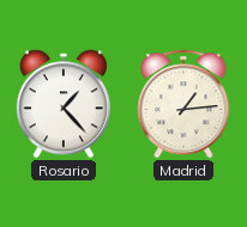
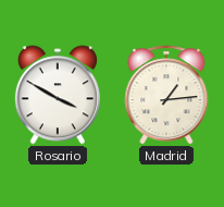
Rosario: 1:23 -> 3:50 (58, 95)
